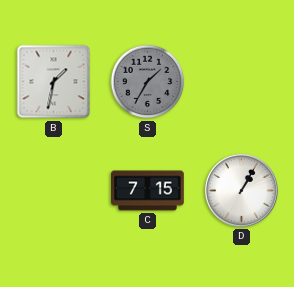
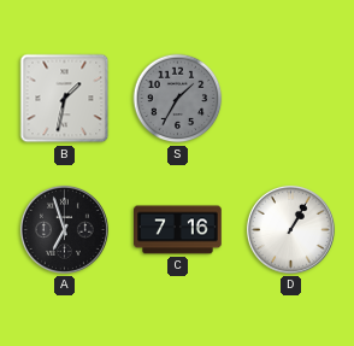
A: none -> 6:57 (64, 229)
C: 7:15 -> 7:16 (178, 230)
